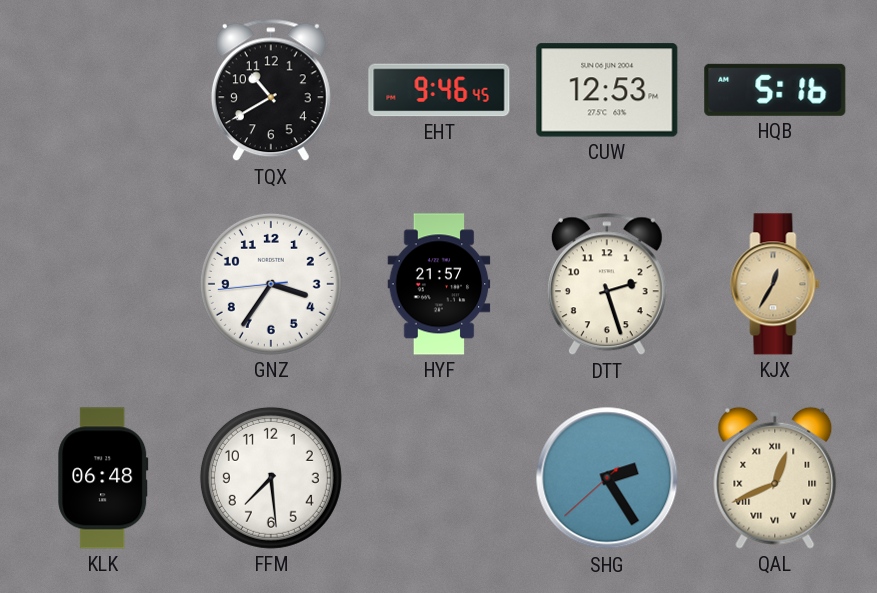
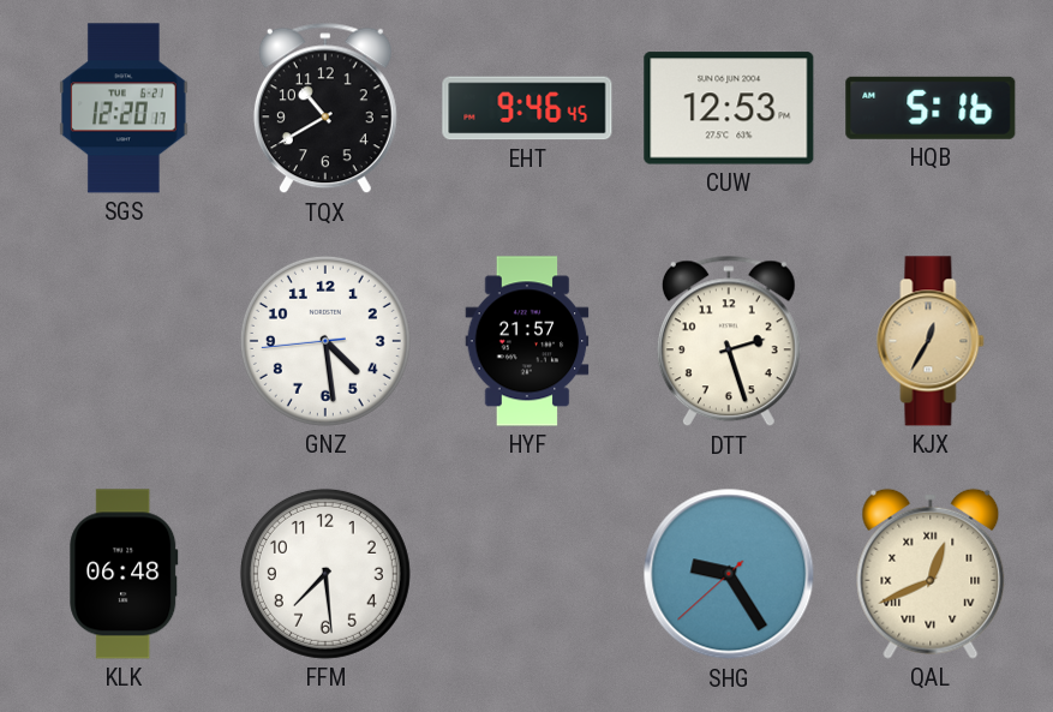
SGS: none -> 12:20 (125, 108)
GNZ: 3:35 -> 4:28 (325, 341)
SHG: 2:24 -> 9:24 (729, 574)
